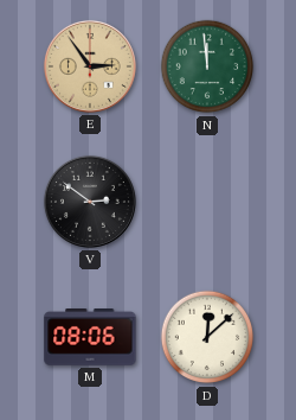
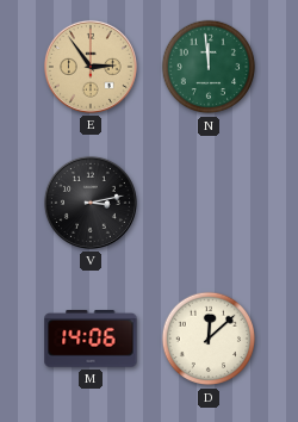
V: 2:51 -> 3:13 (91, 203)
M: 08:06 -> 14:06 (91, 339)
